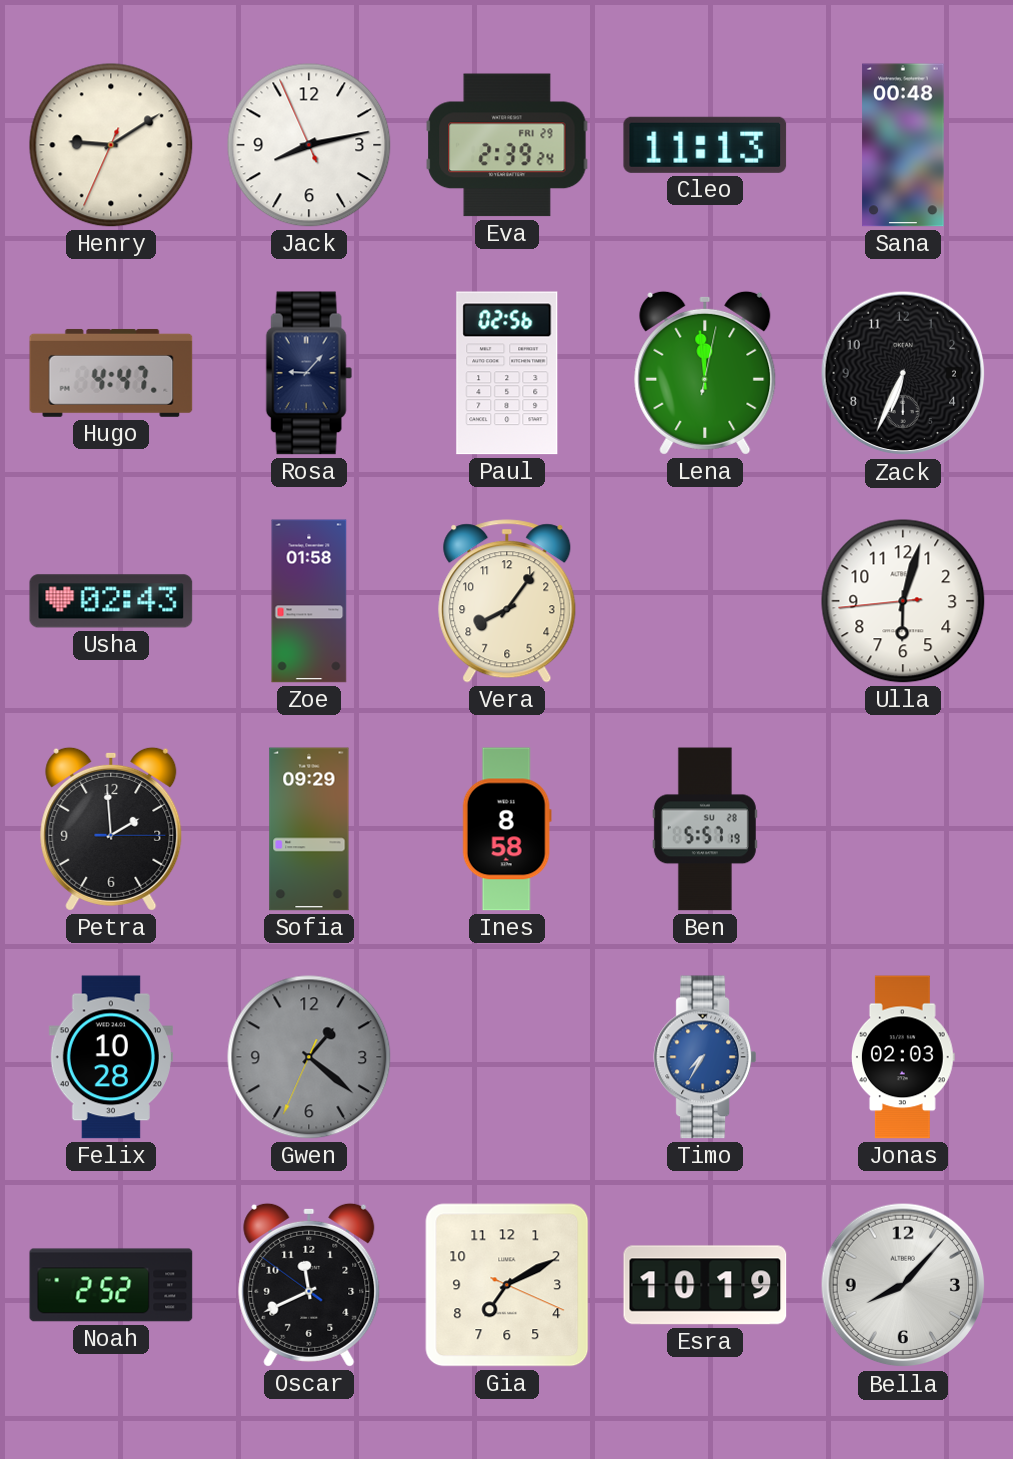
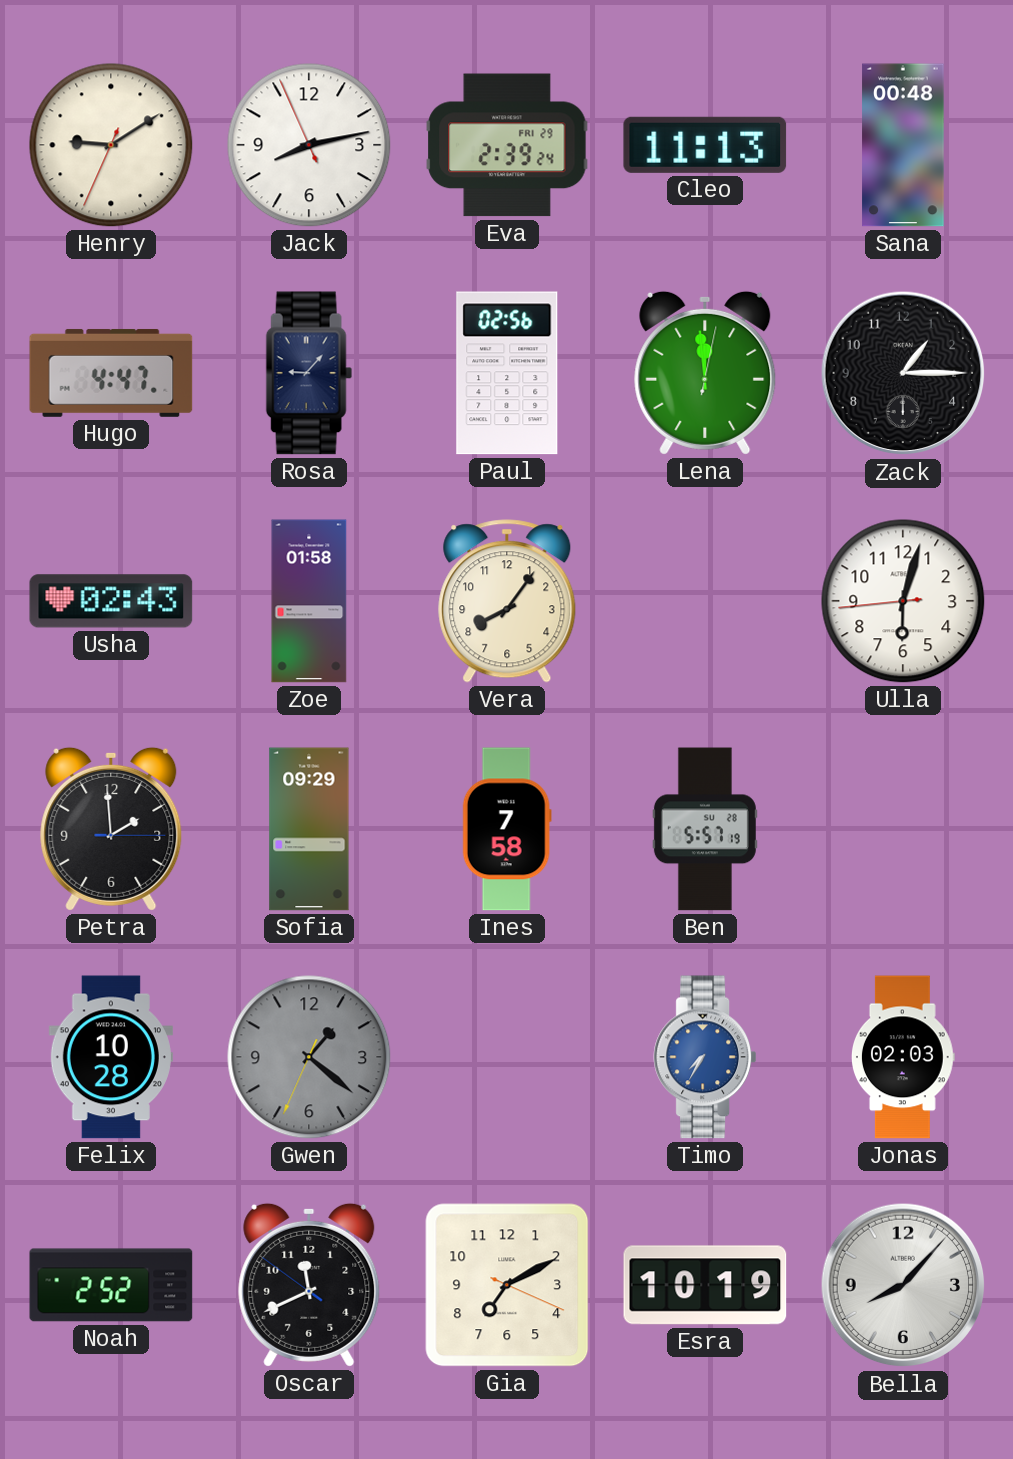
Zack: 6:34 -> 1:15 (903, 373)
Ines: 8:58 -> 7:58 (507, 829)
